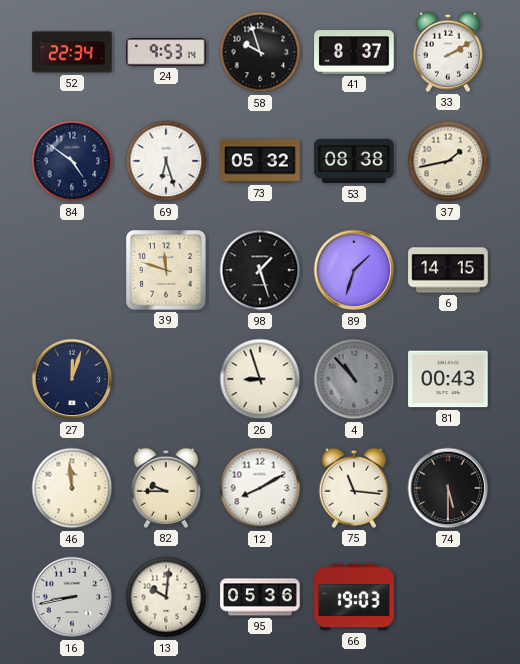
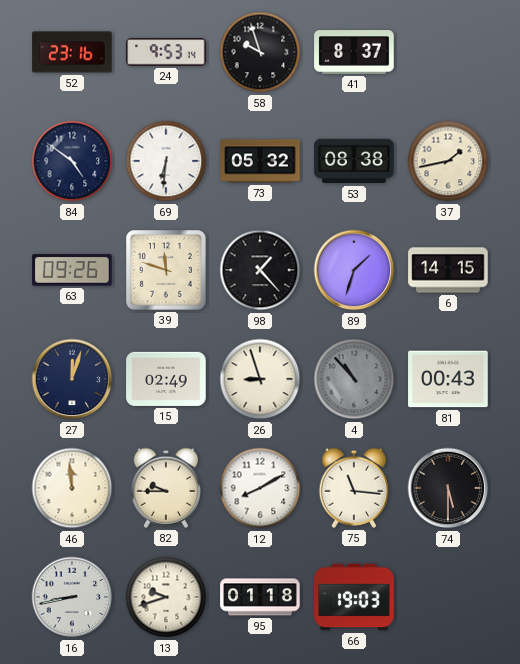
52: 22:34 -> 23:16 (72, 52)
33: 2:10 -> none (447, 52)
69: 6:27 -> 6:31 (166, 161)
63: none -> 09:26 (72, 270)
98: 1:27 -> 1:23 (260, 270)
15: none -> 02:49 (166, 379)
13: 10:01 -> 9:42 (166, 597)
95: 05:36 -> 01:18 (260, 597)
